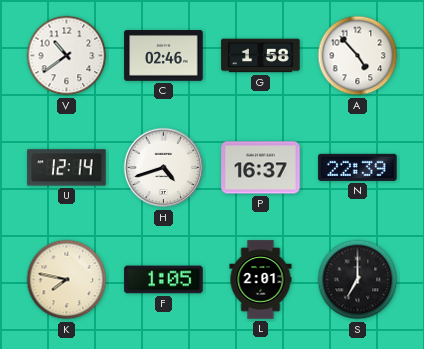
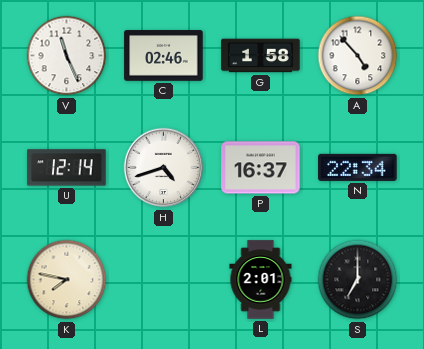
V: 10:39 -> 11:26 (67, 56)
N: 22:39 -> 22:34 (358, 167)
F: 1:05 -> none (164, 280)
